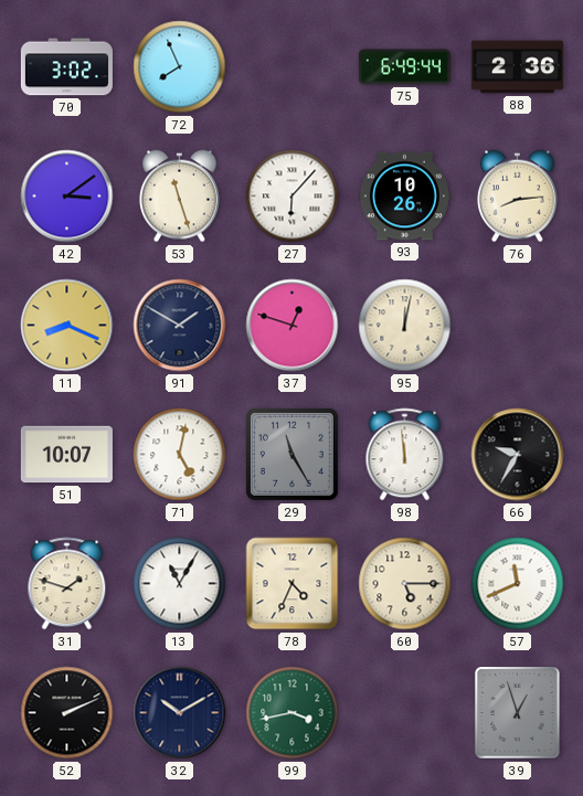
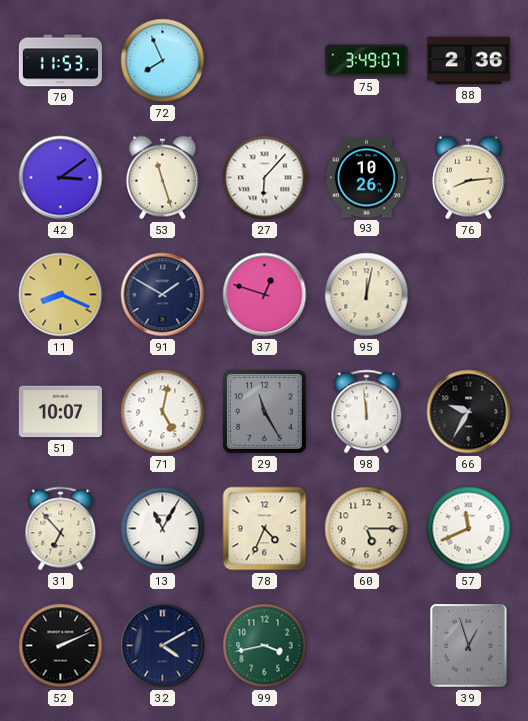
70: 3:02 -> 11:53 (60, 61)
75: 6:49 -> 3:49 (366, 61)
31: 1:48 -> 6:53 (61, 529)
32: 10:10 -> 4:10 (163, 646)
